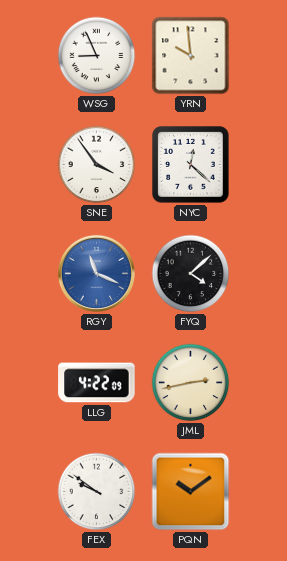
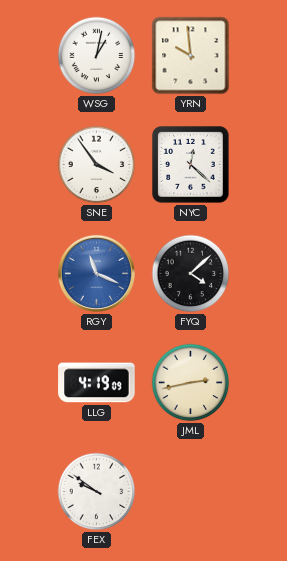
WSG: 8:56 -> 1:02 (97, 56)
LLG: 4:22 -> 4:19 (97, 383)
PQN: 10:09 -> none (191, 492)
